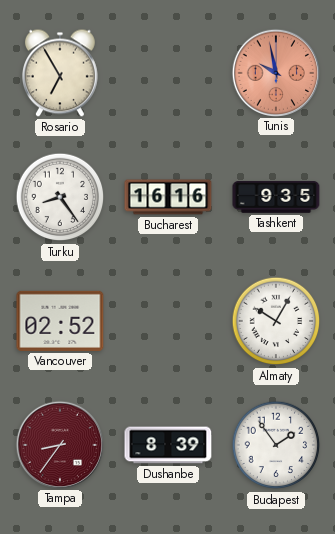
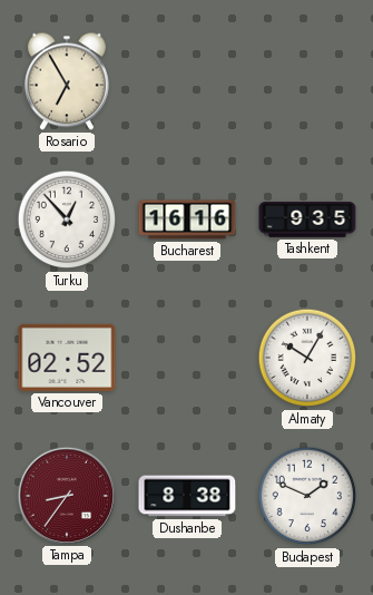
Tunis: 9:58 -> none (275, 72)
Turku: 8:24 -> 12:53 (67, 220)
Dushanbe: 8:39 -> 8:38 (187, 496)
Budapest: 1:54 -> 1:49 (307, 496)
